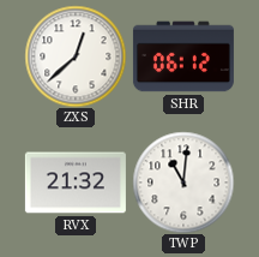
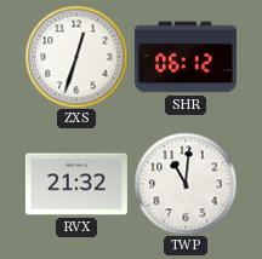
ZXS: 12:38 -> 12:33 (76, 57)
